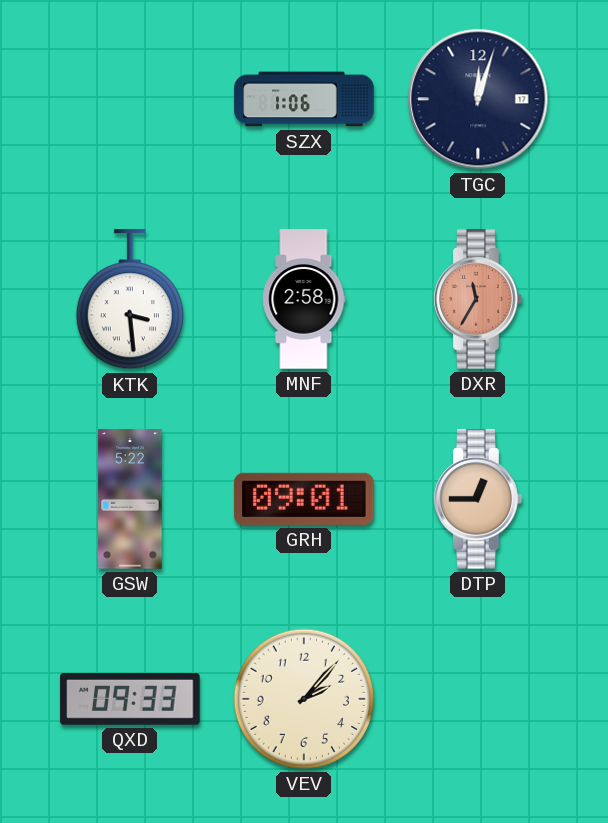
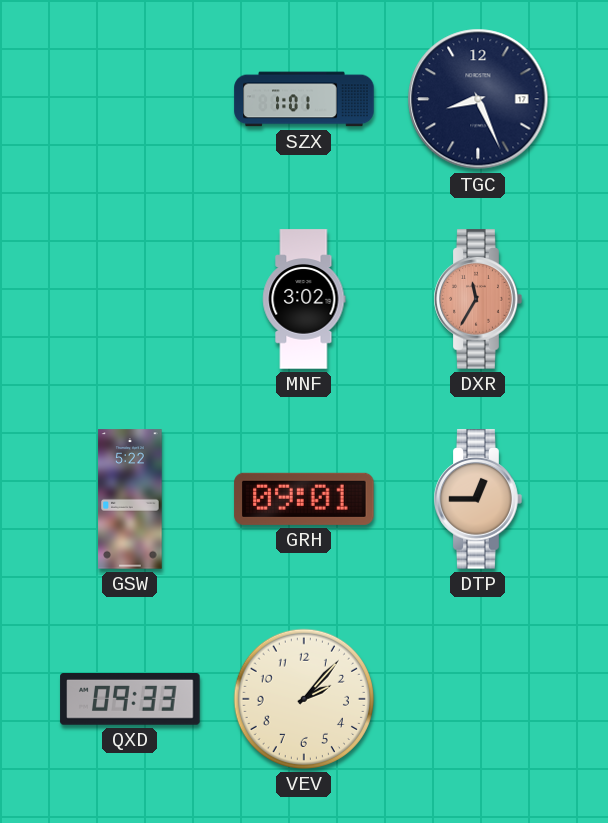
SZX: 1:06 -> 1:01 (304, 99)
TGC: 12:03 -> 8:26 (478, 99)
KTK: 3:29 -> none (130, 300)
MNF: 2:58 -> 3:02 (304, 299)
